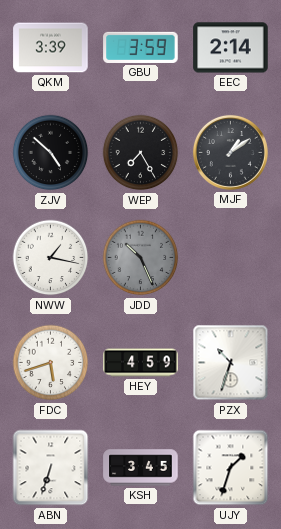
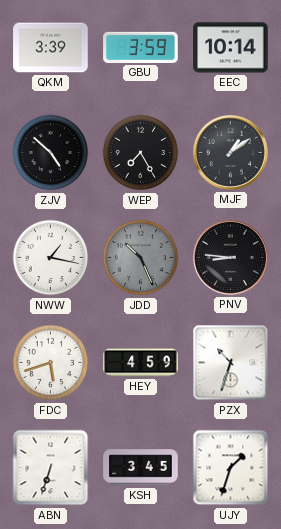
EEC: 2:14 -> 10:14 (231, 48)
PNV: none -> 8:46 (230, 257)
